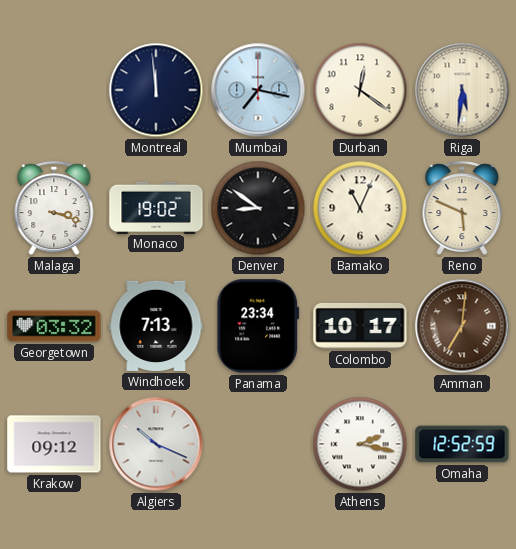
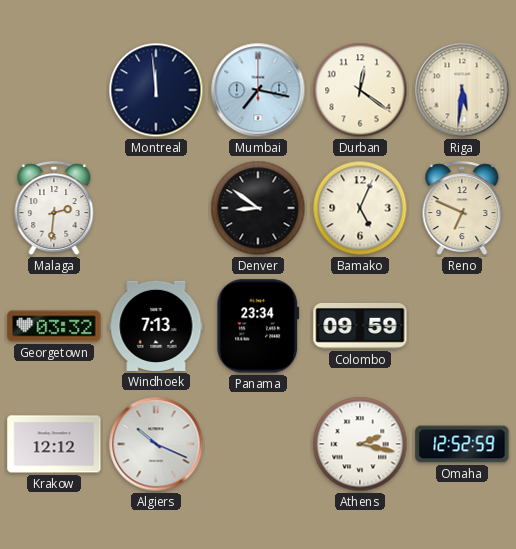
Malaga: 3:18 -> 2:31 (54, 209)
Monaco: 19:02 -> none (156, 207)
Bamako: 11:04 -> 5:04 (360, 208)
Reno: 5:49 -> 6:49 (462, 209)
Colombo: 10:17 -> 09:59 (360, 326)
Amman: 7:01 -> none (462, 326)
Krakow: 09:12 -> 12:12 (54, 444)
